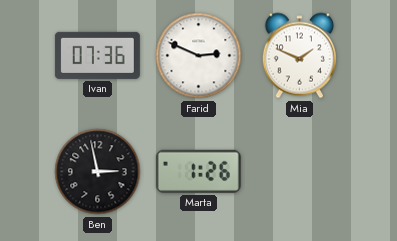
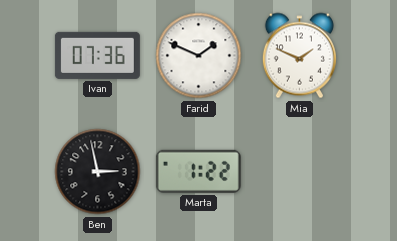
Farid: 2:49 -> 1:49 (199, 56)
Marta: 1:26 -> 1:22 (198, 171)
